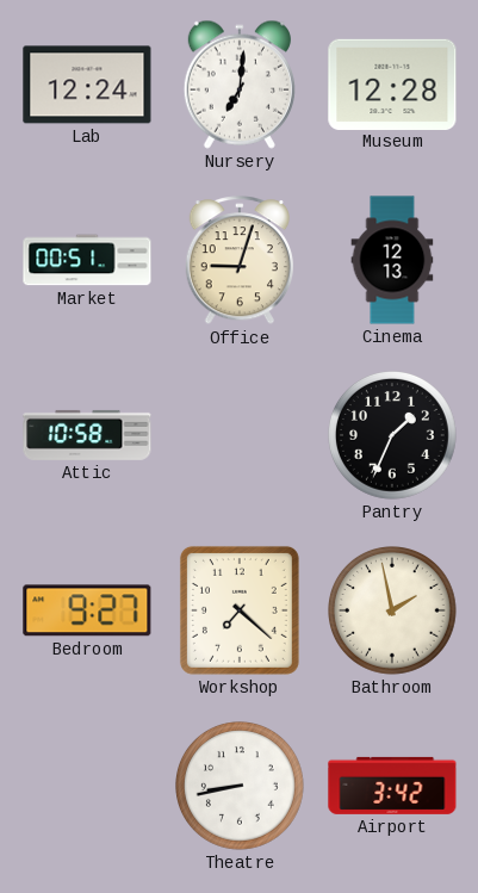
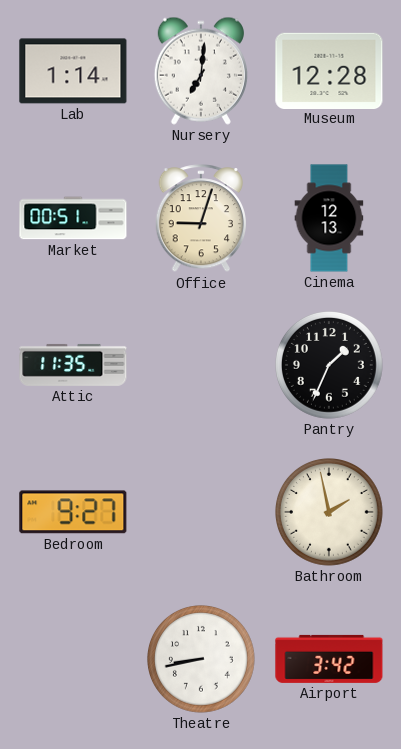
Lab: 12:24 -> 1:14 (73, 71)
Attic: 10:58 -> 11:35 (73, 365)
Workshop: 7:22 -> none (240, 610)
